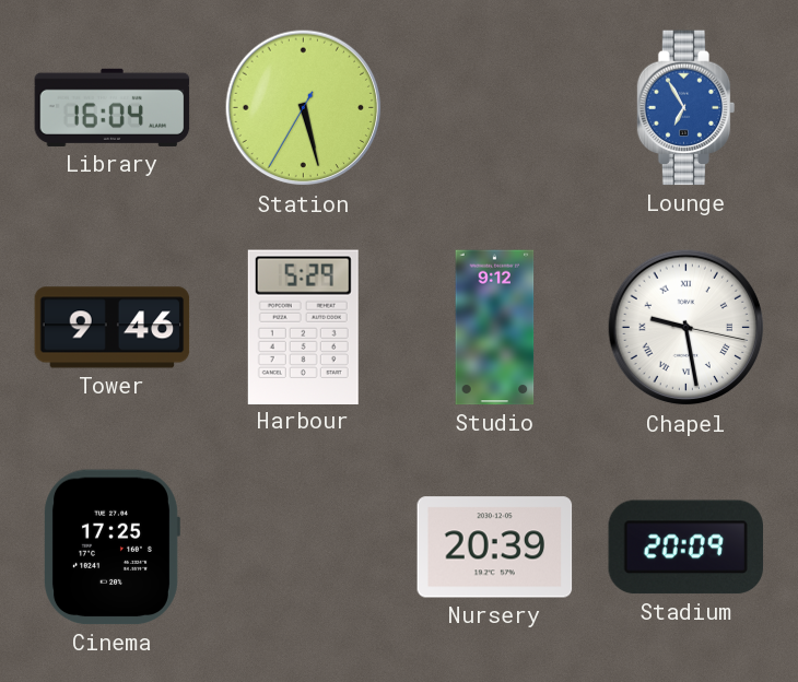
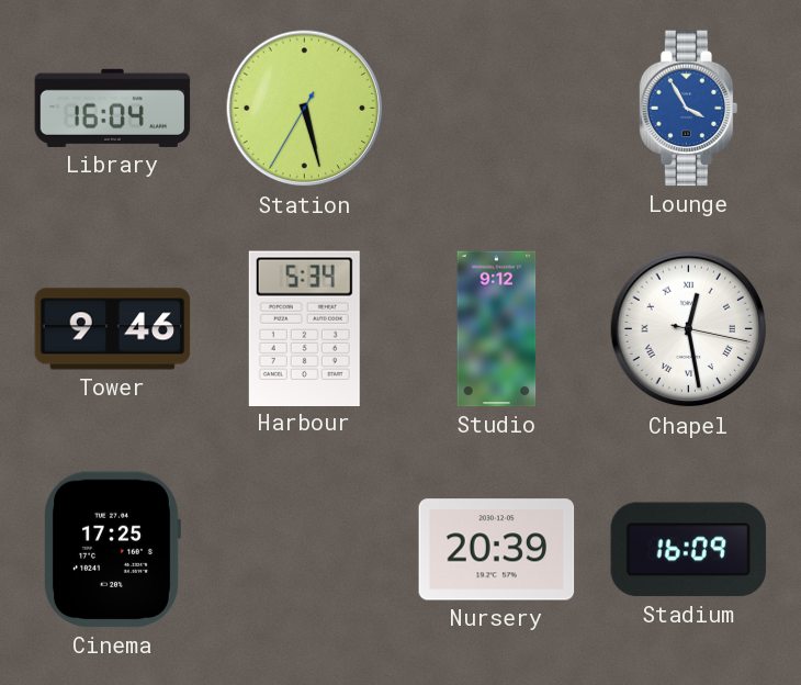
Lounge: 6:55 -> 3:55 (689, 109)
Harbour: 5:29 -> 5:34 (304, 328)
Chapel: 9:28 -> 12:28 (689, 329)
Stadium: 20:09 -> 16:09 (689, 550)
